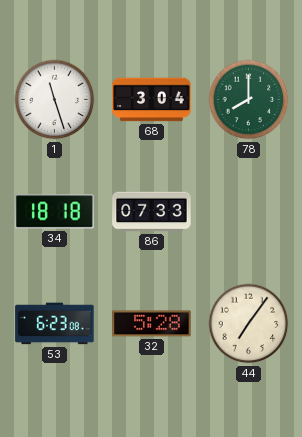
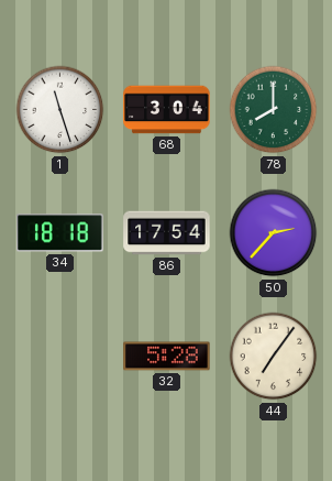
86: 07:33 -> 17:54 (167, 233)
50: none -> 2:37 (274, 233)
53: 6:23 -> none (55, 324)
